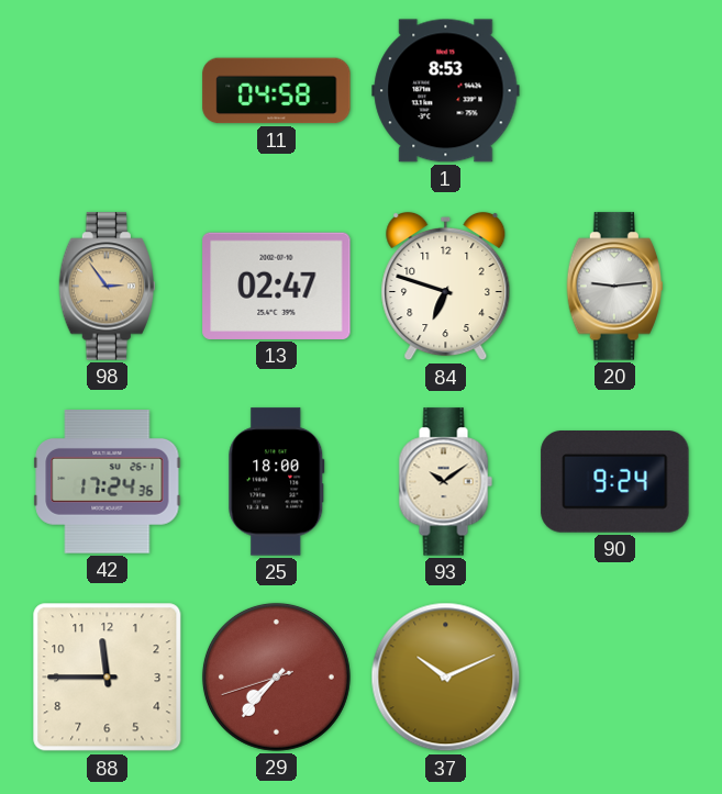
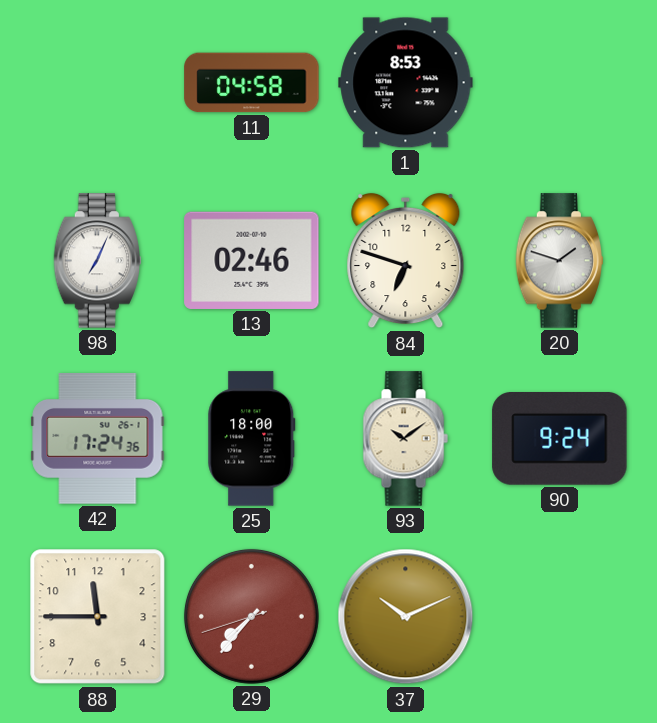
98: 2:54 -> 7:04 (97, 261)
98 dial: champagne -> white (97, 261)
13: 02:47 -> 02:46 (252, 260)
20: 9:14 -> 1:48 (559, 261)
